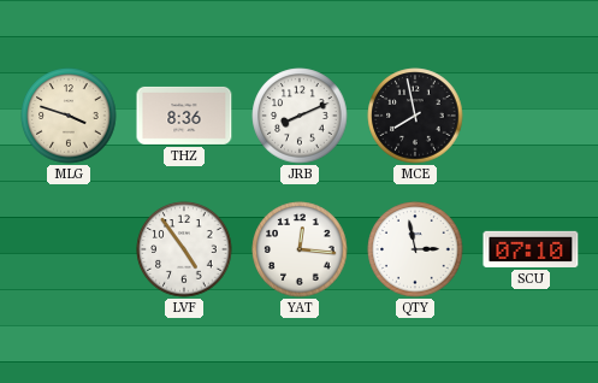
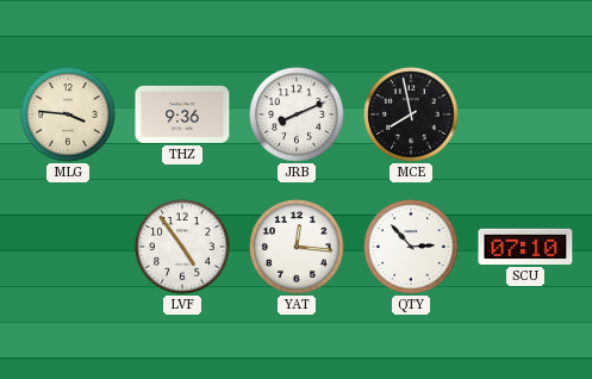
MLG: 3:48 -> 3:46 (68, 114)
THZ: 8:36 -> 9:36 (182, 114)
QTY: 2:58 -> 2:53 (411, 247)
